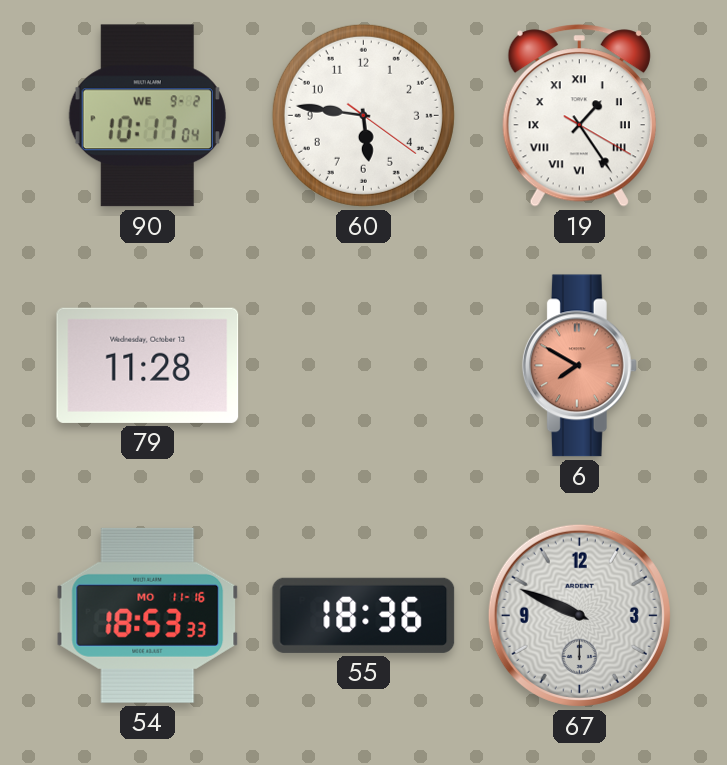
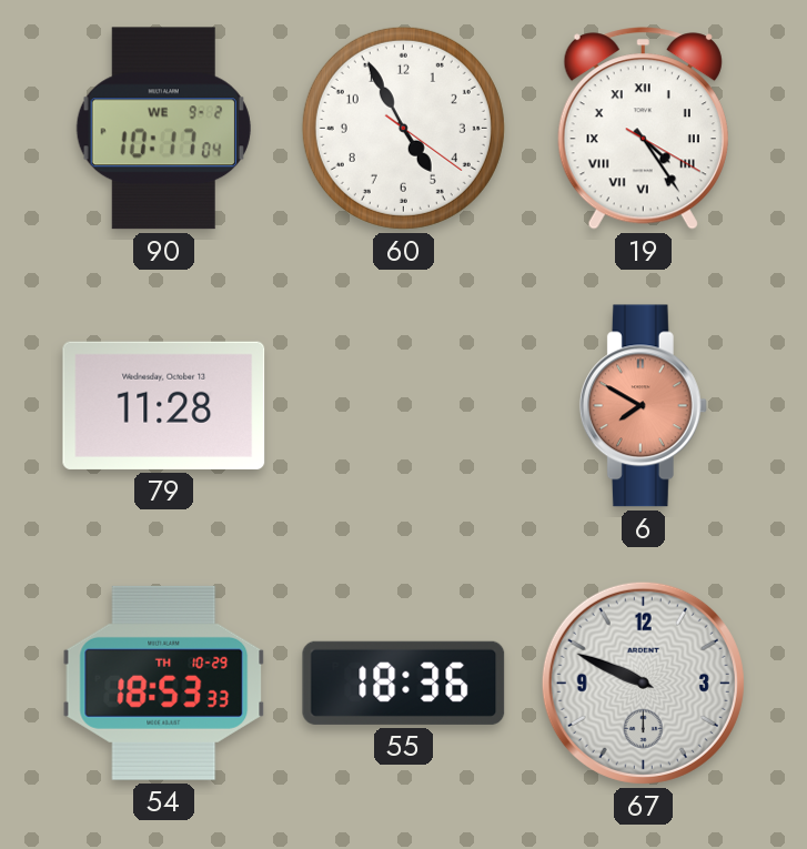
60: 5:46 -> 4:55 (403, 128)
19: 1:24 -> 4:24 (643, 129)
54 date: MO 11-16 -> TH 10-29 (164, 683)
